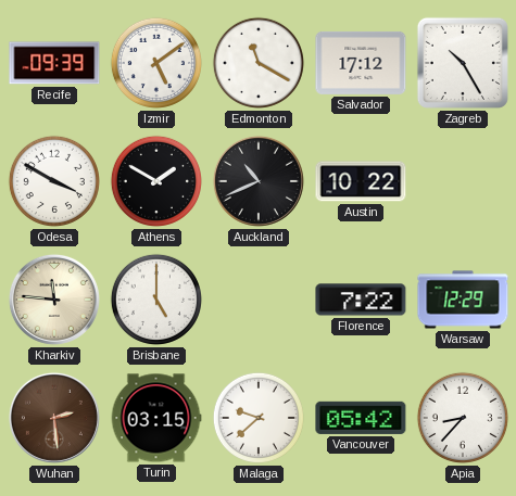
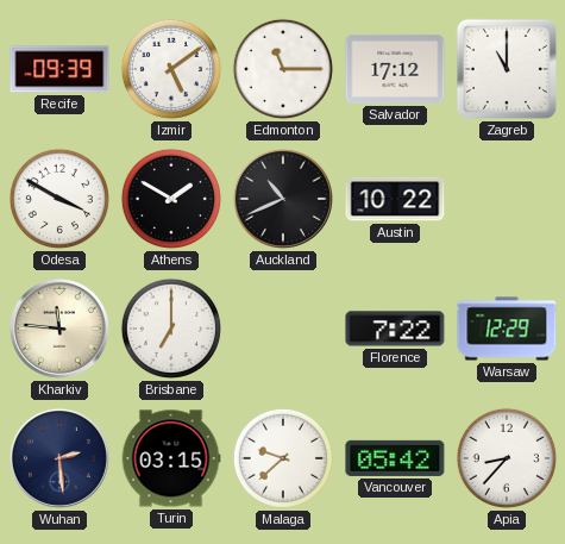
Edmonton: 11:20 -> 11:15 (283, 69)
Zagreb: 10:25 -> 11:00 (507, 69)
Brisbane: 5:00 -> 7:00 (171, 329)
Wuhan dial: brown -> navy (59, 458)
